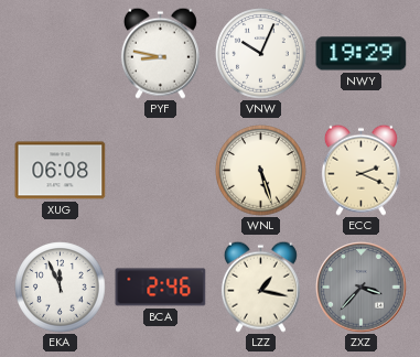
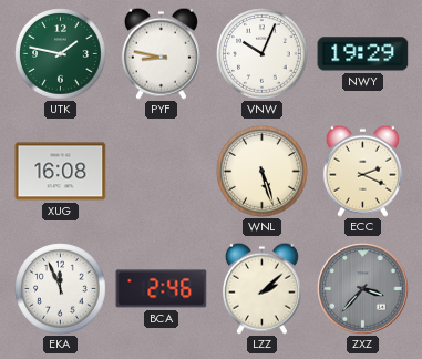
UTK: none -> 1:47 (61, 54)
XUG: 06:08 -> 16:08 (61, 172)
LZZ: 1:17 -> 2:08 (261, 288)
